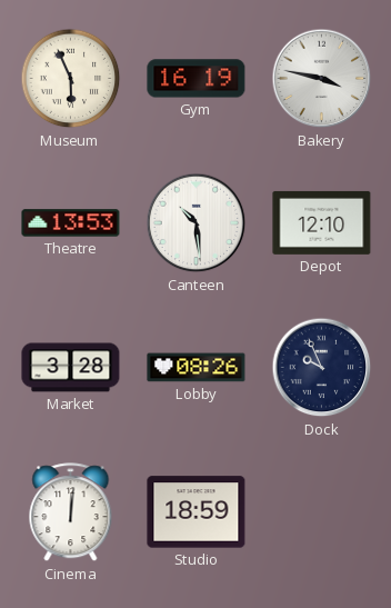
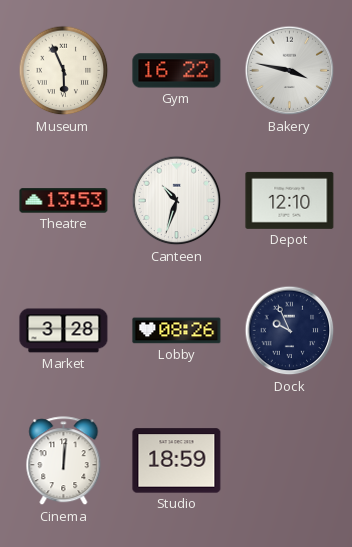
Gym: 16:19 -> 16:22 (177, 71)
Canteen: 10:29 -> 10:33 (177, 201)
